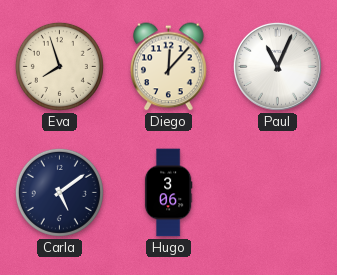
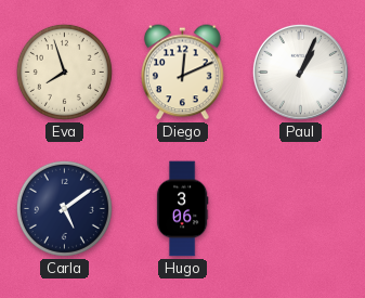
Diego: 12:07 -> 12:11 (183, 73)
Paul: 11:04 -> 1:04 (300, 72)
